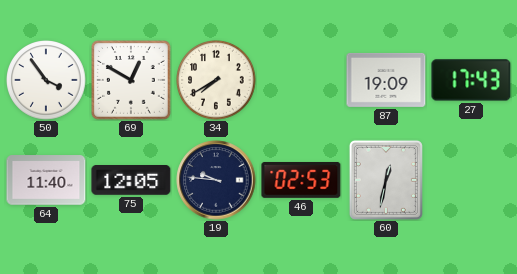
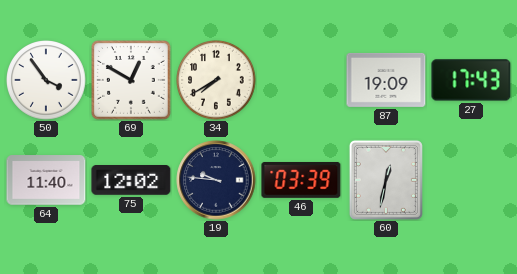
75: 12:05 -> 12:02 (131, 180)
46: 02:53 -> 03:39 (301, 180)
